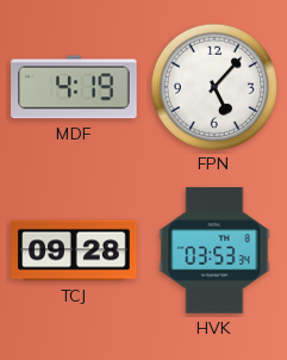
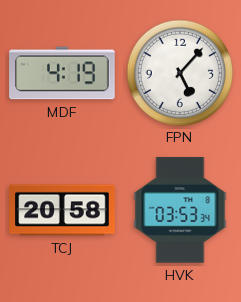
TCJ: 09:28 -> 20:58 (62, 210)
